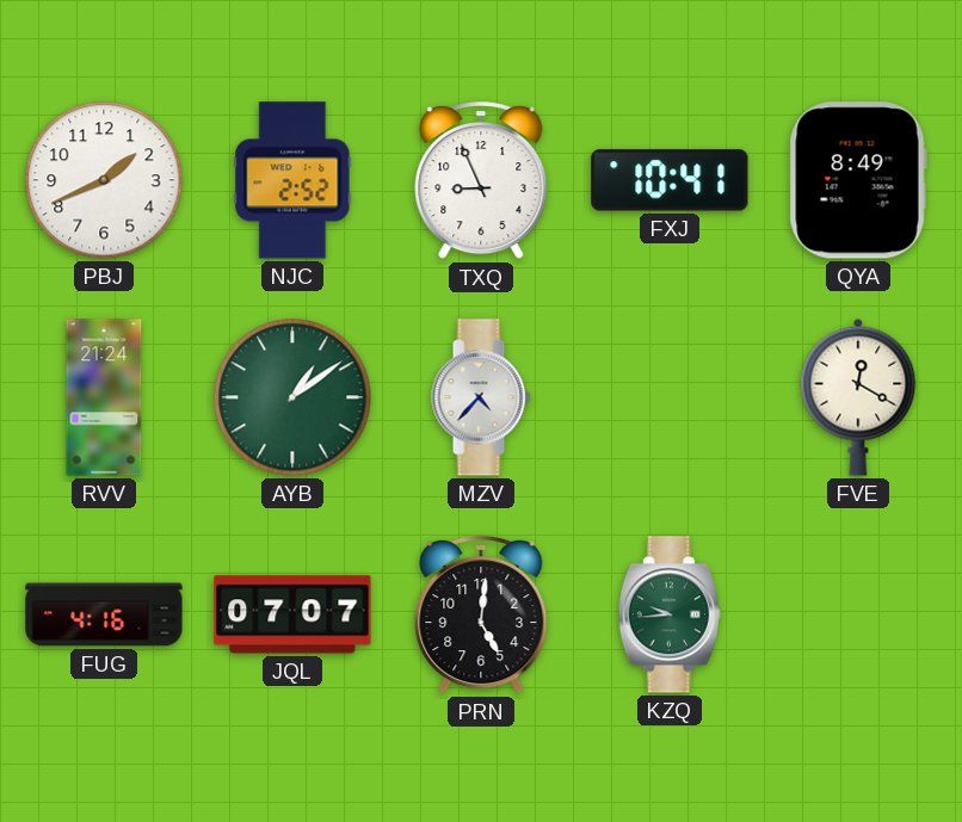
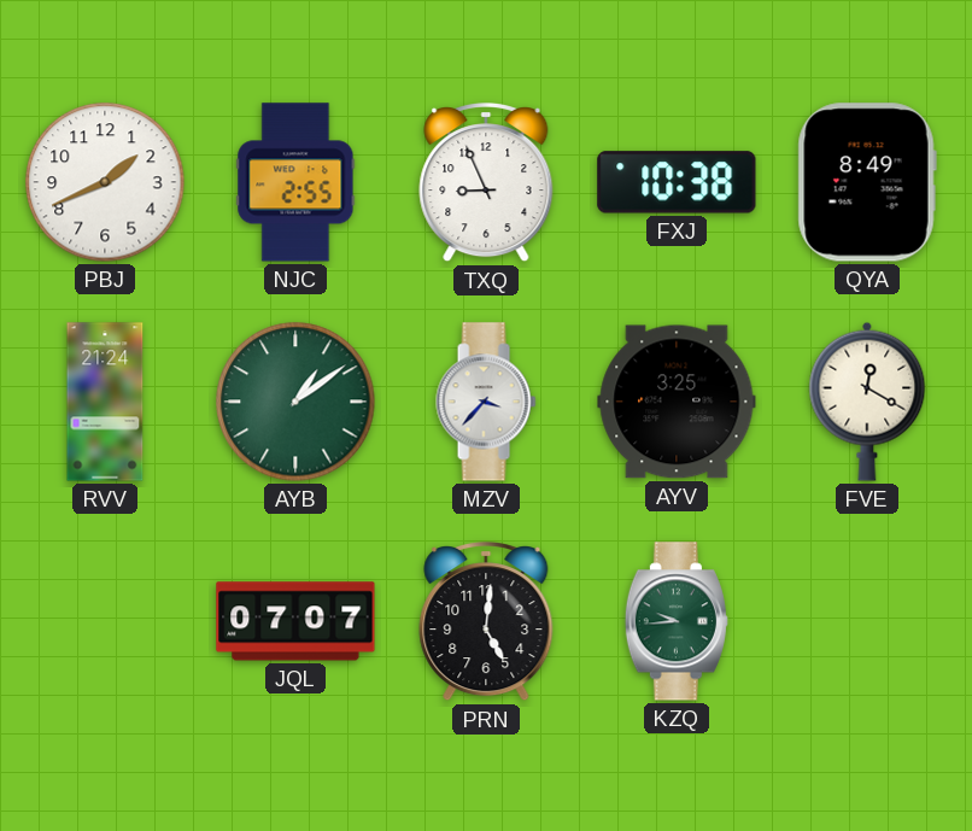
NJC: 2:52 -> 2:55 (295, 182)
FXJ: 10:41 -> 10:38 (677, 182)
MZV: 4:37 -> 3:37 (486, 402)
AYV: none -> 3:25 (677, 402)
FUG: 4:16 -> none (104, 614)
